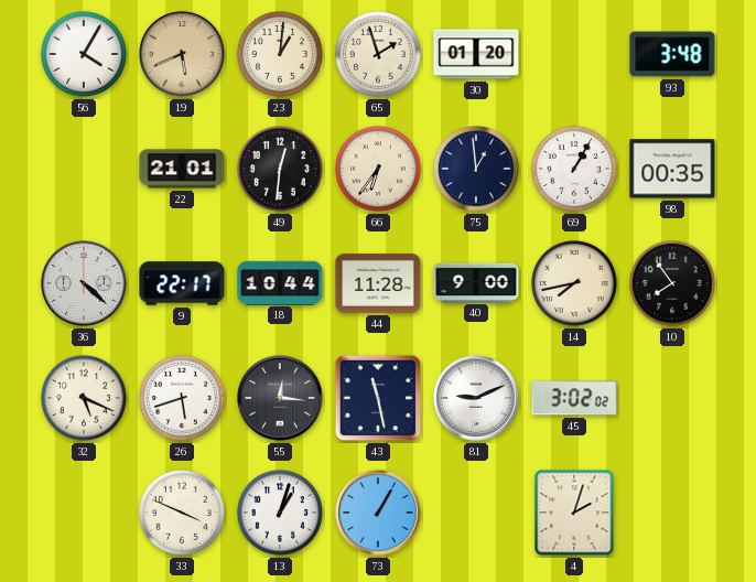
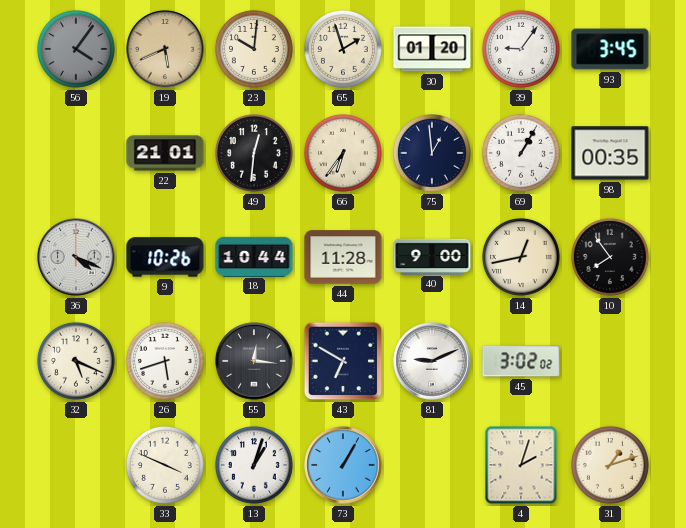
56: 4:05 -> 4:06 (76, 49)
56 dial: white -> grey (76, 49)
23: 1:01 -> 10:01 (254, 49)
39: none -> 9:06 (521, 49)
93: 3:48 -> 3:45 (610, 49)
36: 4:22 -> 4:19 (76, 257)
9: 22:17 -> 10:26 (165, 257)
14: 7:43 -> 12:43 (521, 257)
43: 11:28 -> 6:50 (343, 361)
31: none -> 1:12 (610, 465)
